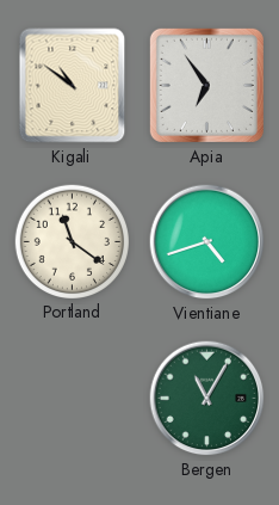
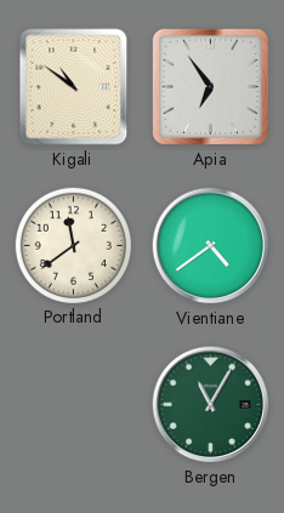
Portland: 11:21 -> 11:39 (73, 245)
Vientiane: 4:42 -> 4:39 (211, 246)
